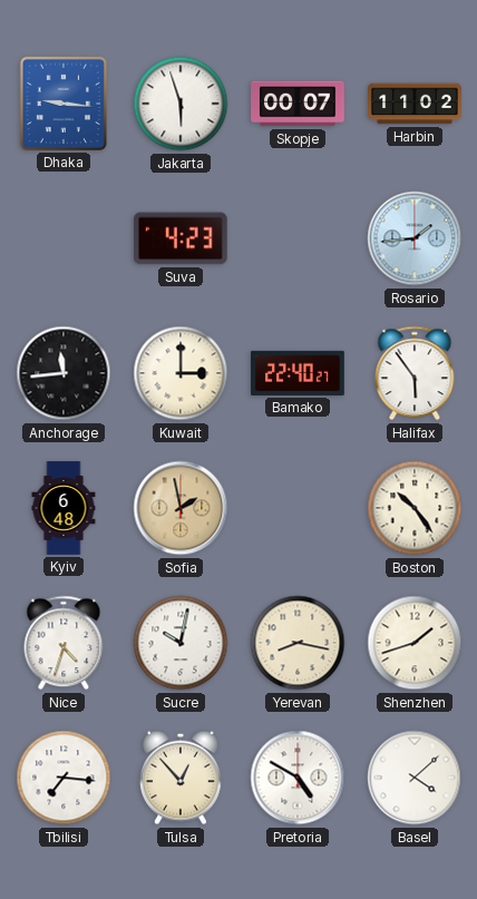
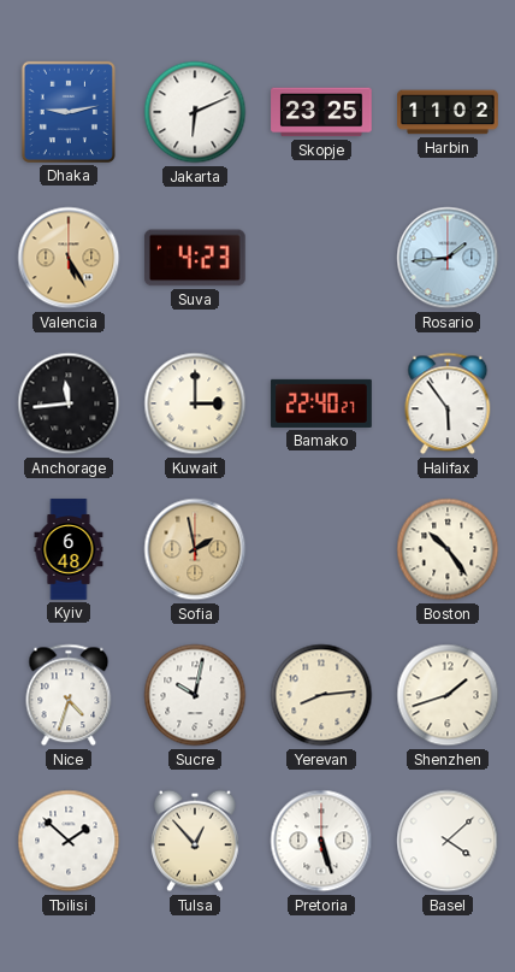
Dhaka: 9:16 -> 9:13 (69, 112)
Jakarta: 5:57 -> 6:11 (195, 112)
Skopje: 00:07 -> 23:25 (321, 112)
Valencia: none -> 5:25 (69, 258)
Yerevan: 8:17 -> 8:14 (321, 695)
Tbilisi: 7:16 -> 1:52 (69, 841)
Pretoria: 4:50 -> 5:27 (321, 841)
